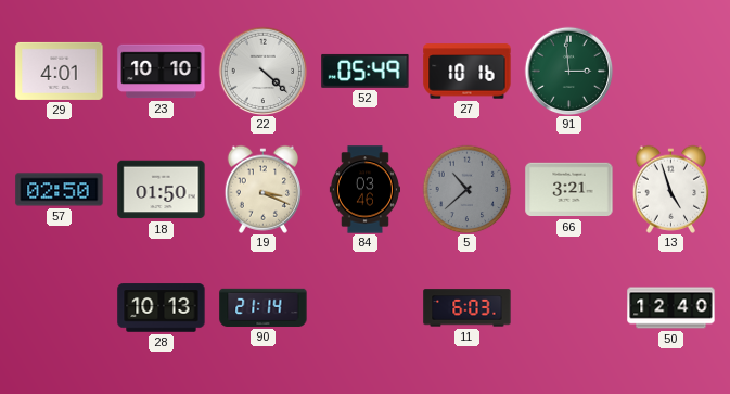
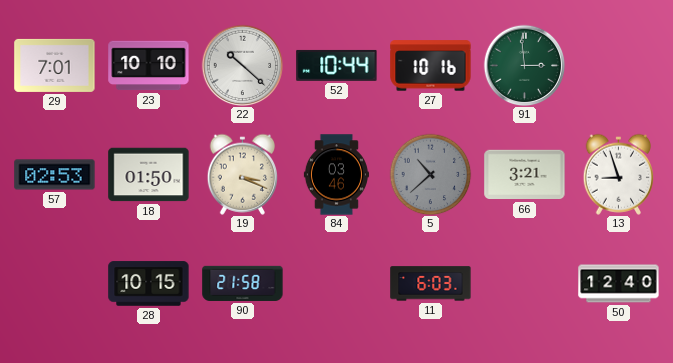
29: 4:01 -> 7:01 (55, 65)
22: 4:22 -> 10:22 (242, 65)
52: 05:49 -> 10:44 (337, 65)
57: 02:50 -> 02:53 (55, 175)
13: 4:57 -> 8:57 (618, 174)
28: 10:13 -> 10:15 (149, 284)
90: 21:14 -> 21:58 (243, 283)
